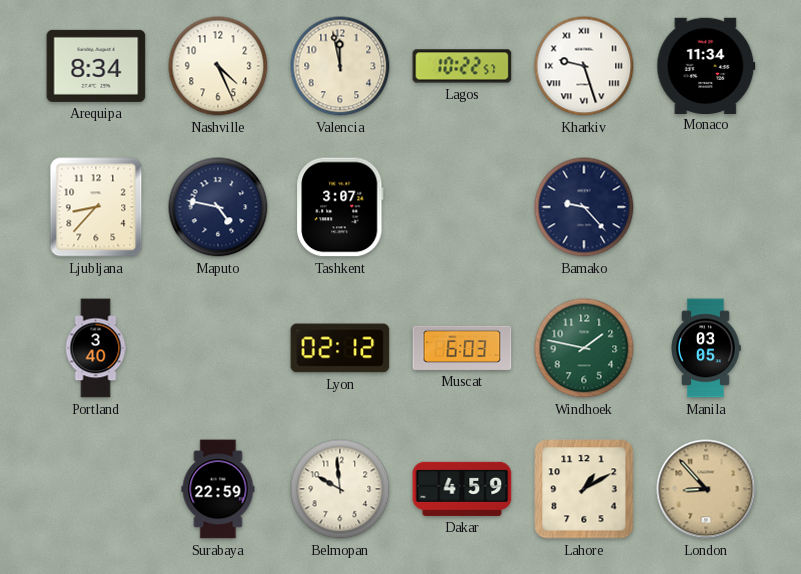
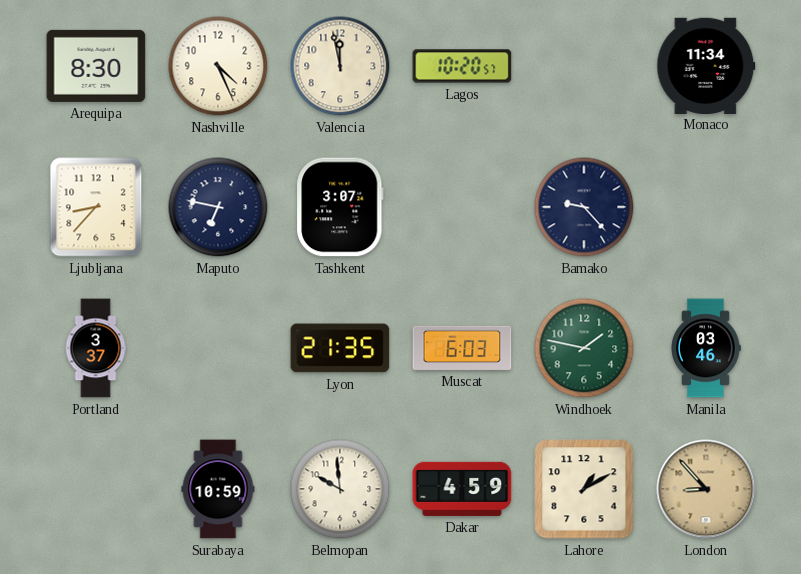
Arequipa: 8:34 -> 8:30 (96, 66)
Lagos: 10:22 -> 10:20 (462, 66)
Kharkiv: 9:27 -> none (584, 66)
Maputo: 4:47 -> 6:47 (218, 207)
Portland: 3:40 -> 3:37 (96, 348)
Lyon: 02:12 -> 21:35 (340, 348)
Manila: 03:05 -> 03:46 (706, 348)
Surabaya: 22:59 -> 10:59 (218, 489)
